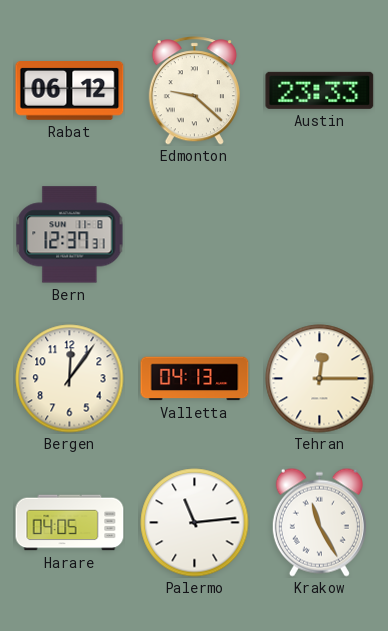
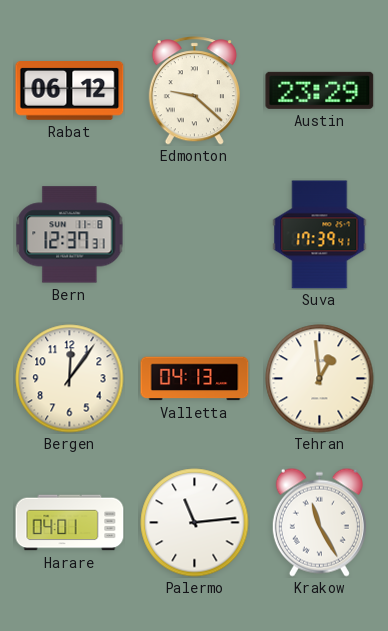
Austin: 23:33 -> 23:29 (320, 90)
Suva: none -> 17:39 (320, 235)
Tehran: 12:15 -> 12:59 (320, 379)
Harare: 04:05 -> 04:01 (70, 523)
